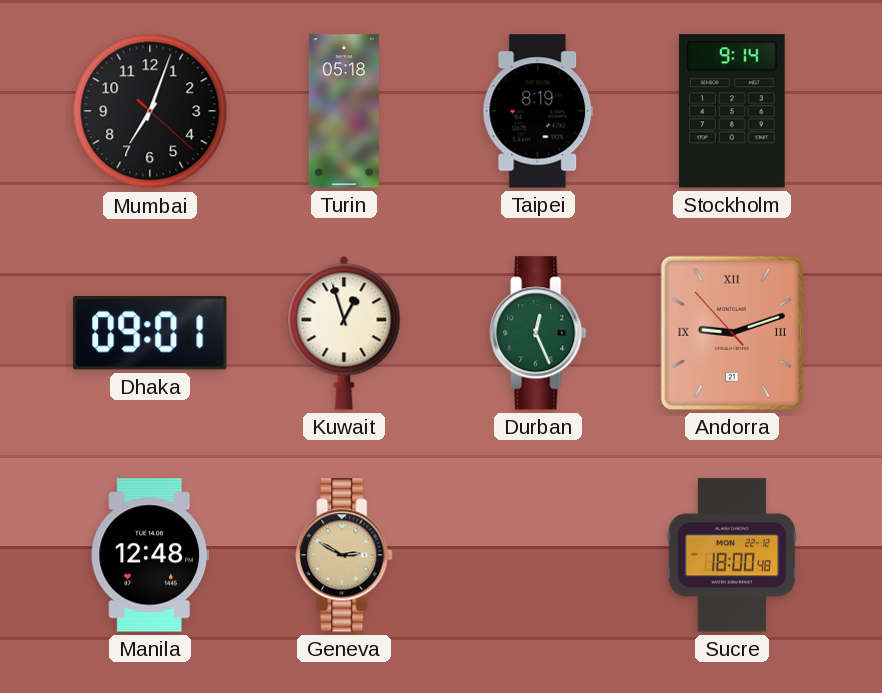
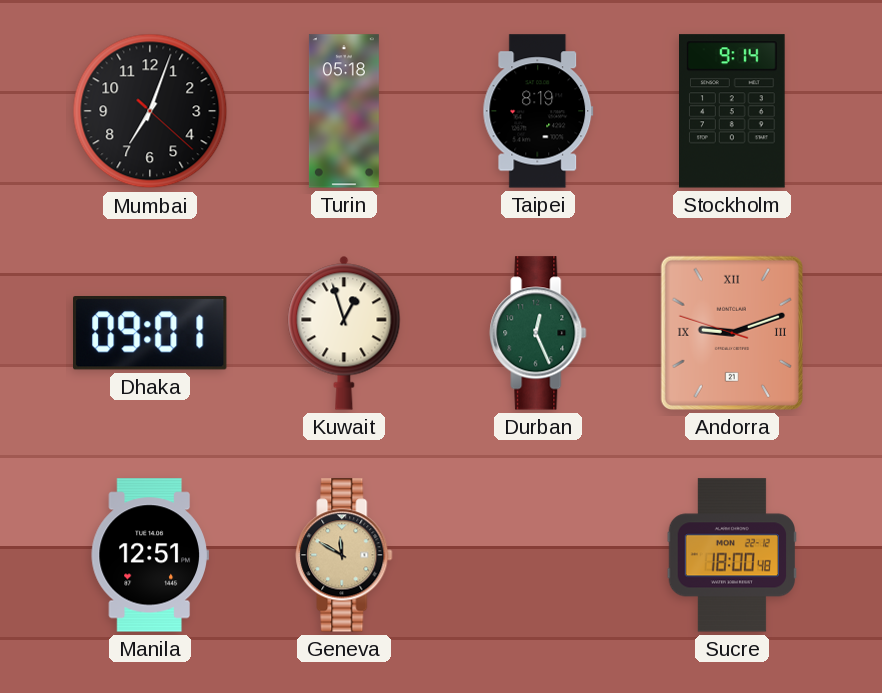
Andorra: 9:11:53 -> 9:11:48 (732, 333)
Manila: 12:48 -> 12:51 (150, 555)
Geneva: 2:50 -> 11:50 (344, 555)
